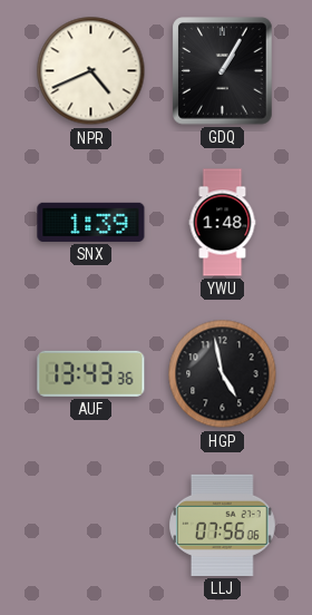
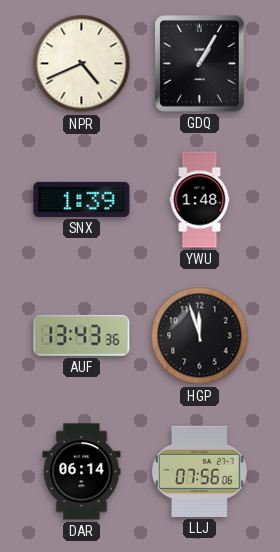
HGP: 4:58 -> 11:57 (200, 336)
DAR: none -> 06:14 (82, 472)
